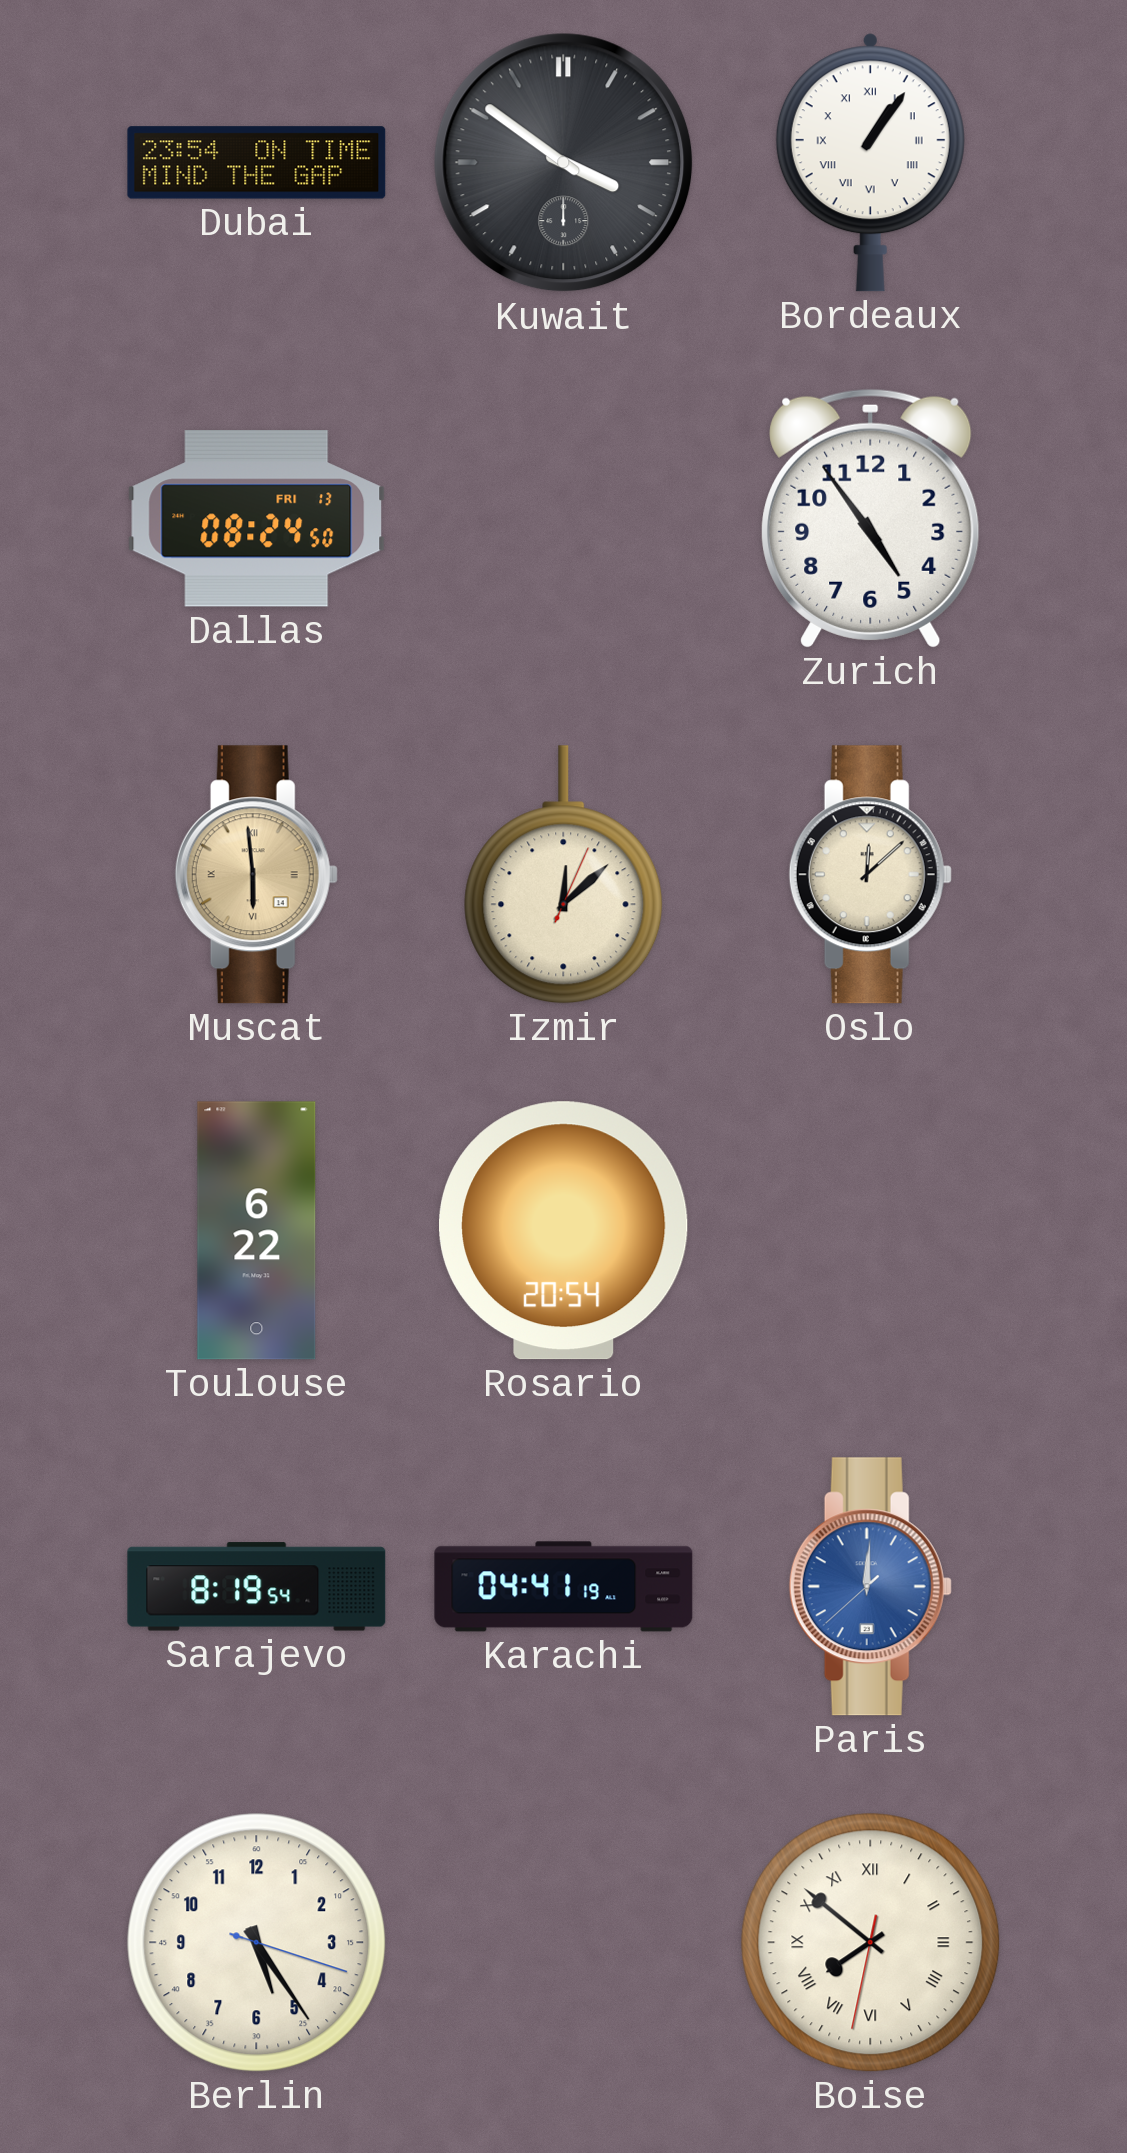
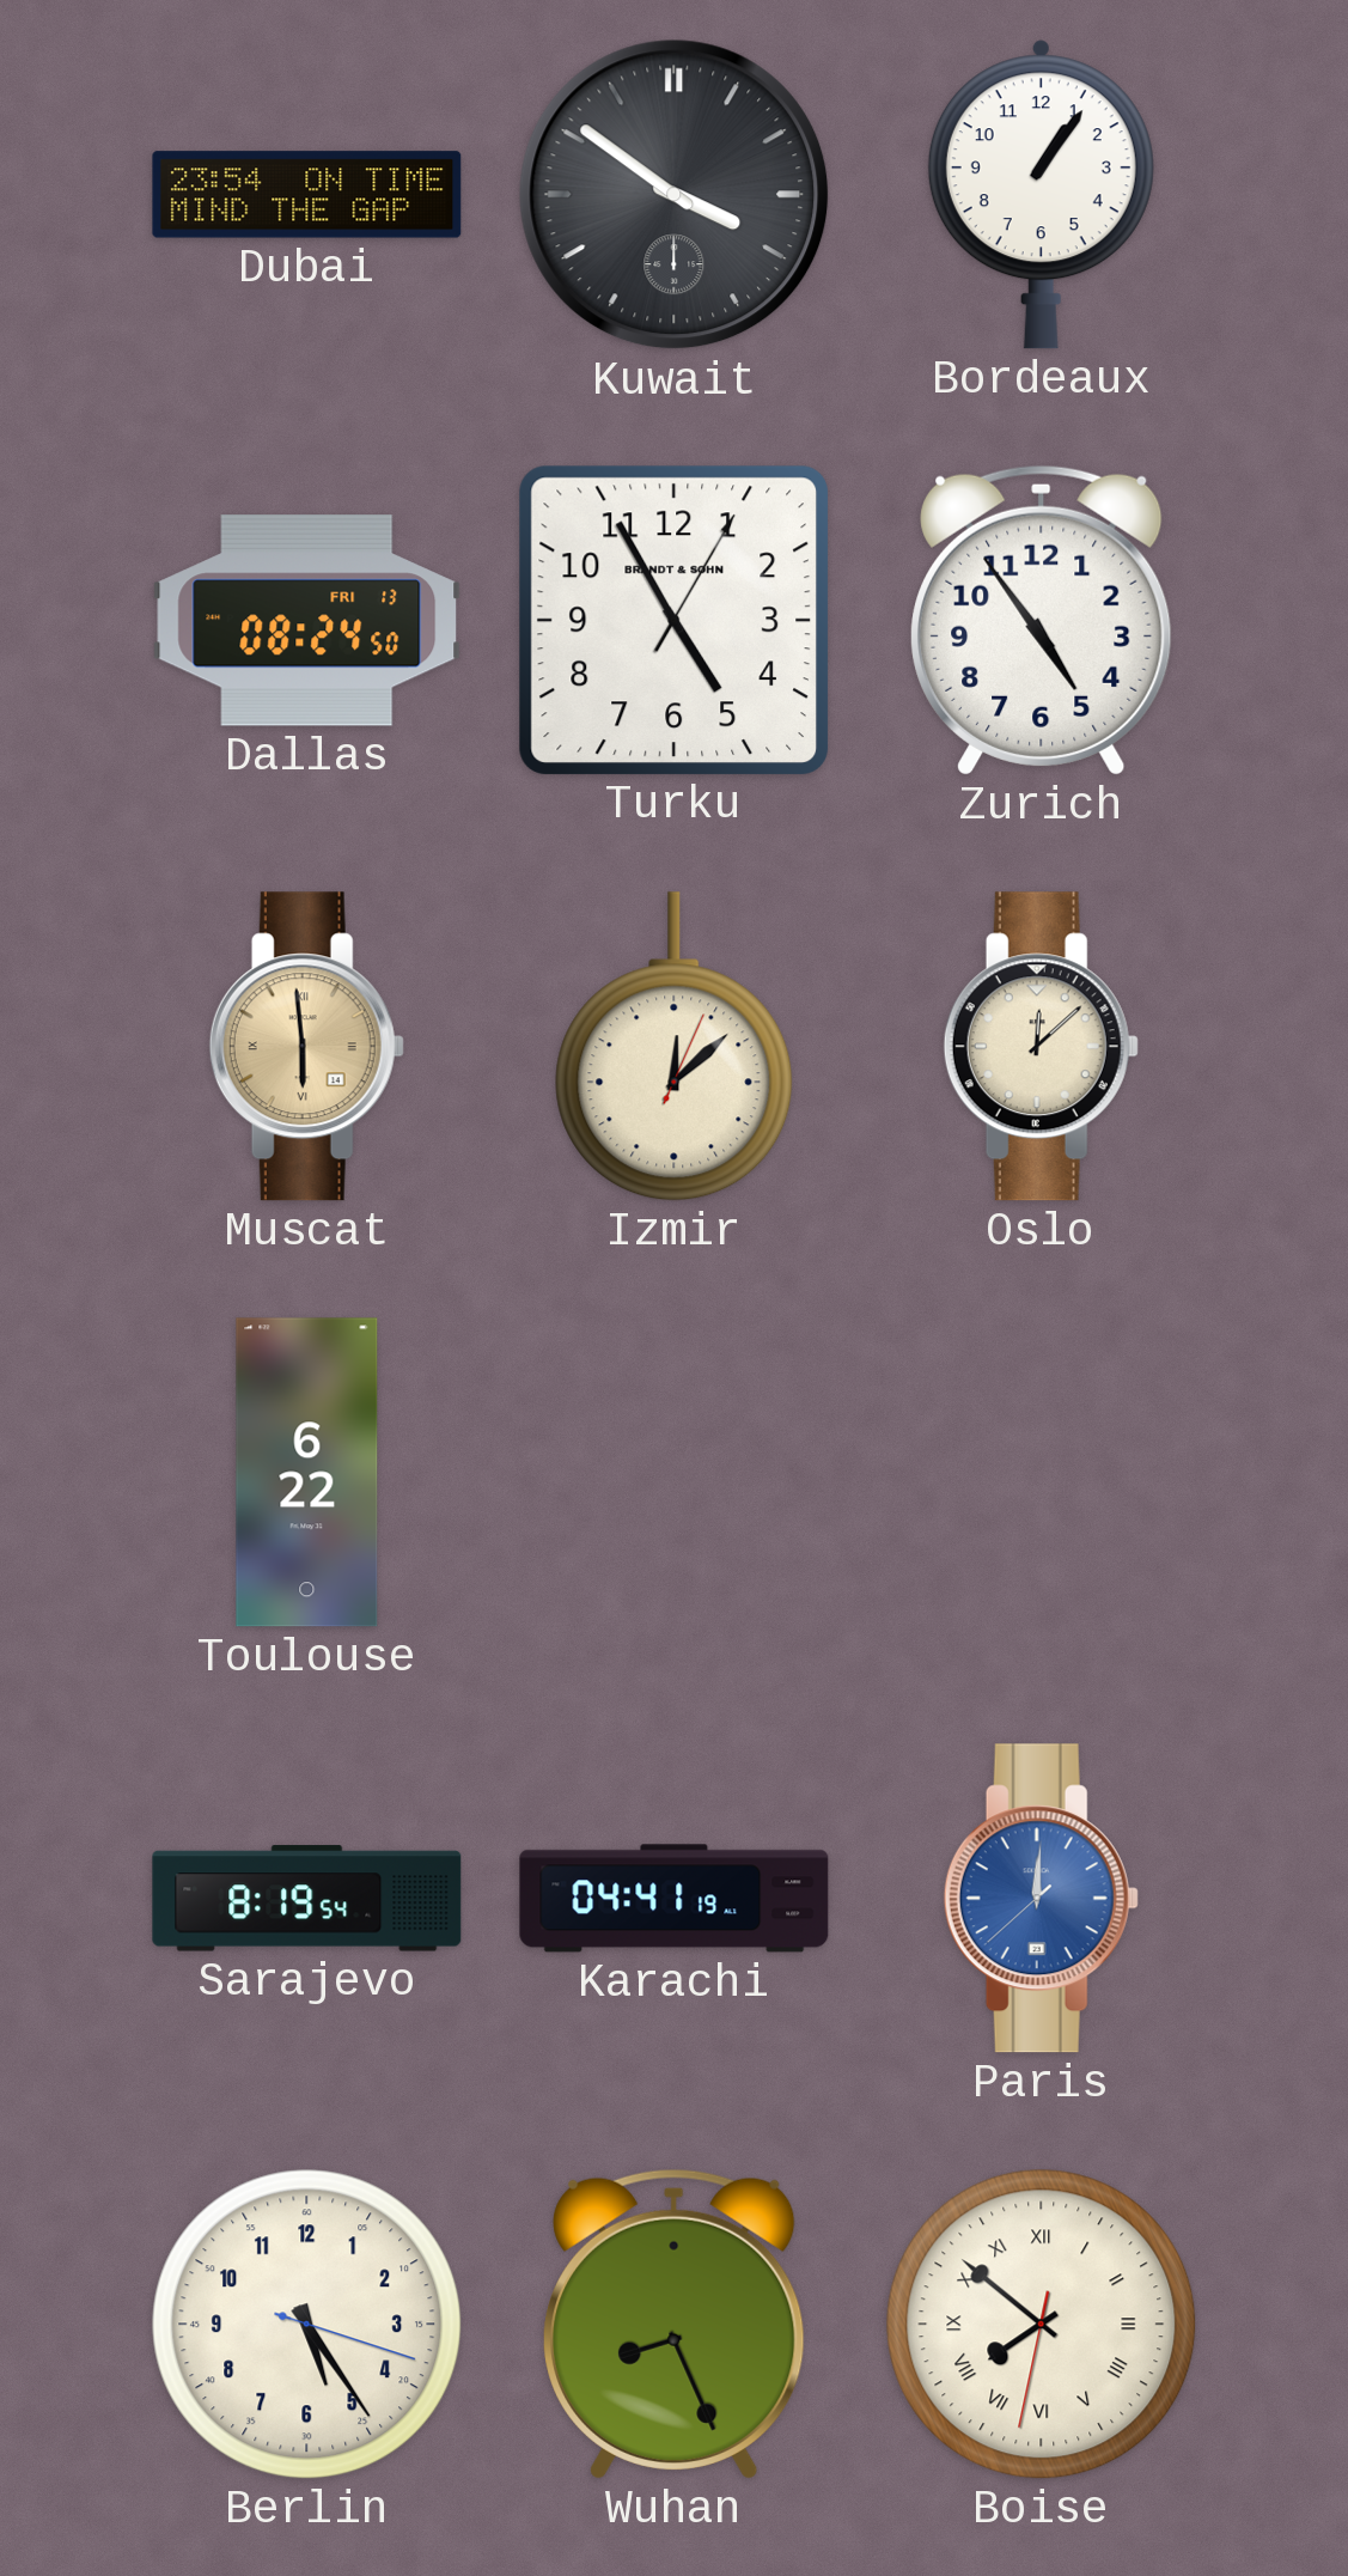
Bordeaux numerals: Roman -> Arabic (1041, 195)
Turku: none -> 4:55 (673, 620)
Rosario: 20:54 -> none (564, 1231)
Wuhan: none -> 8:26 (675, 2324)
